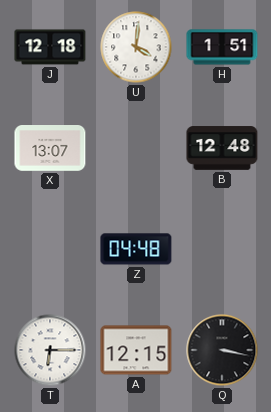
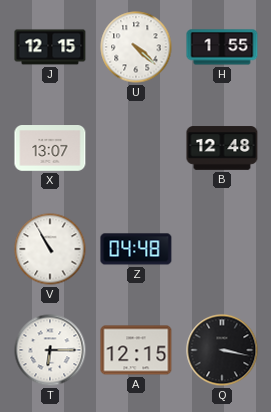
J: 12:18 -> 12:15 (50, 47)
U: 4:01 -> 4:22 (136, 47)
H: 1:51 -> 1:55 (222, 47)
V: none -> 10:55 (50, 249)
